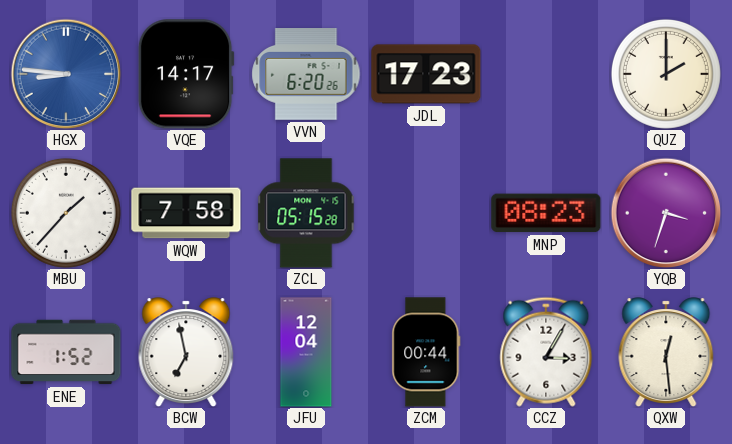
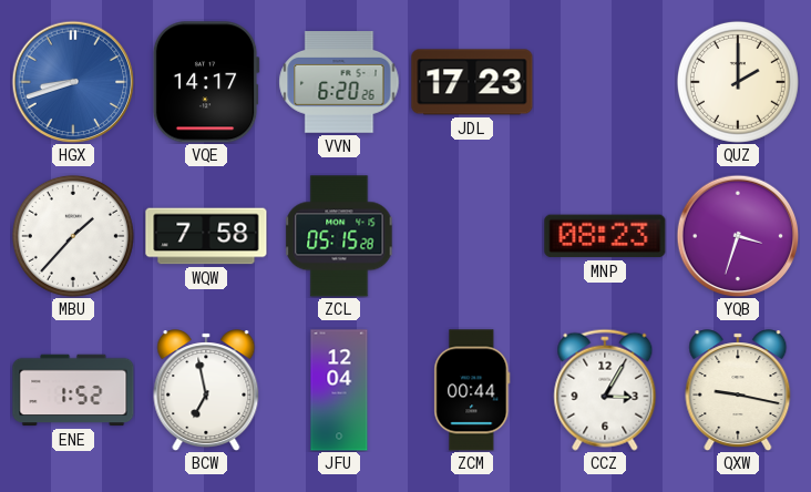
HGX: 8:46 -> 8:42 (73, 82)
QXW: 12:29 -> 9:17 (738, 390)
